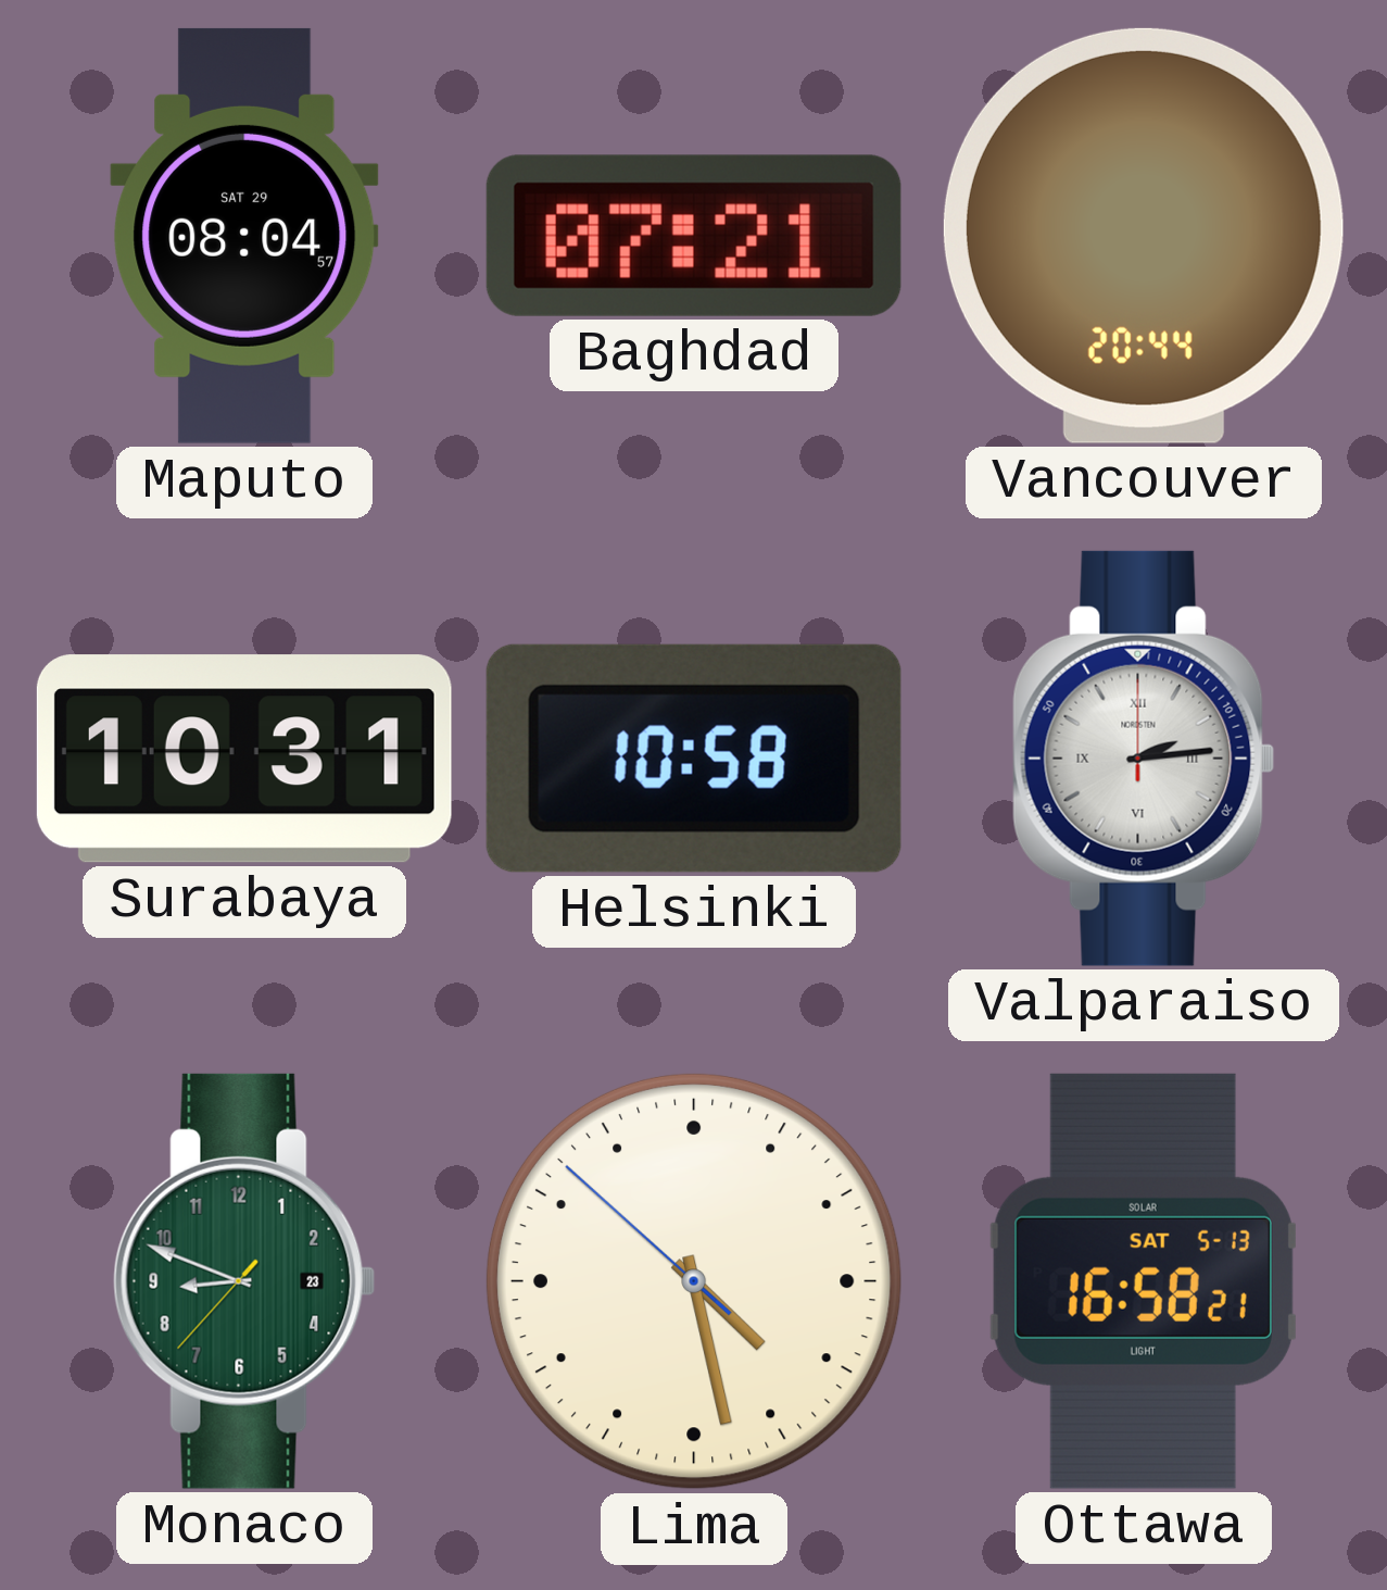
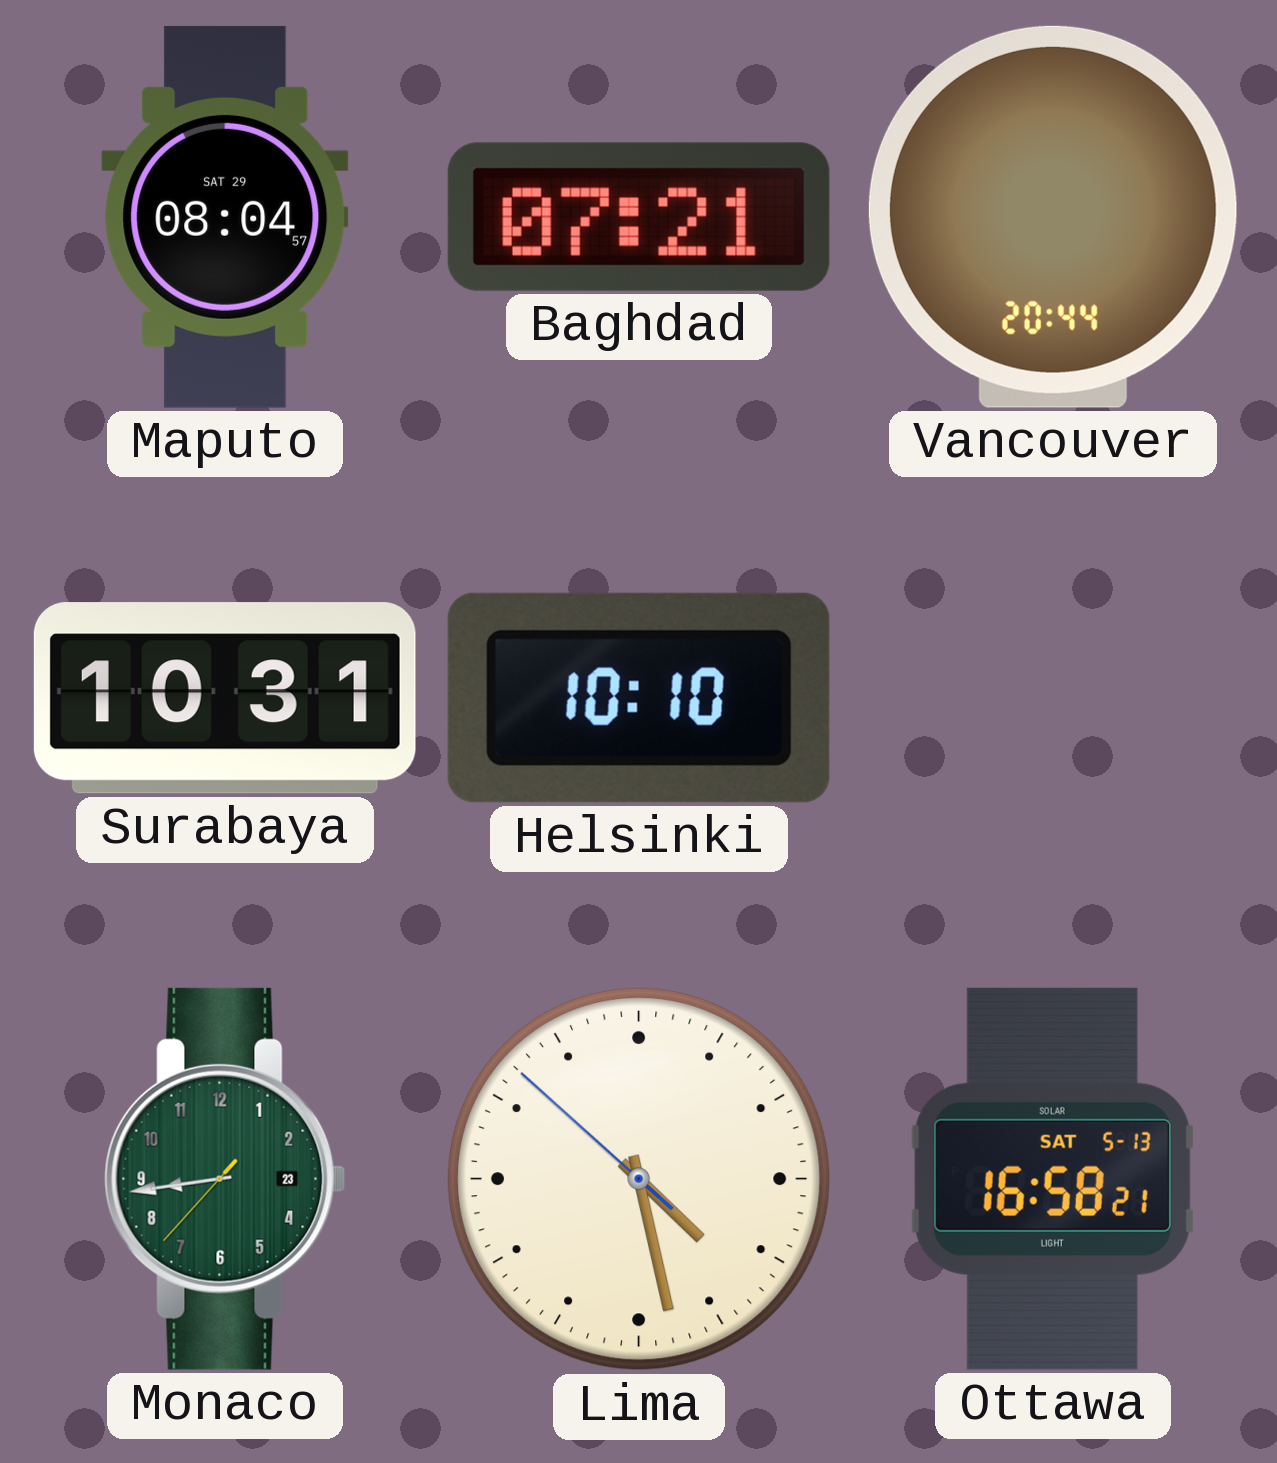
Helsinki: 10:58 -> 10:10 (639, 698)
Valparaiso: 2:14 -> none (1144, 759)
Monaco: 8:48 -> 8:43 (225, 1179)
